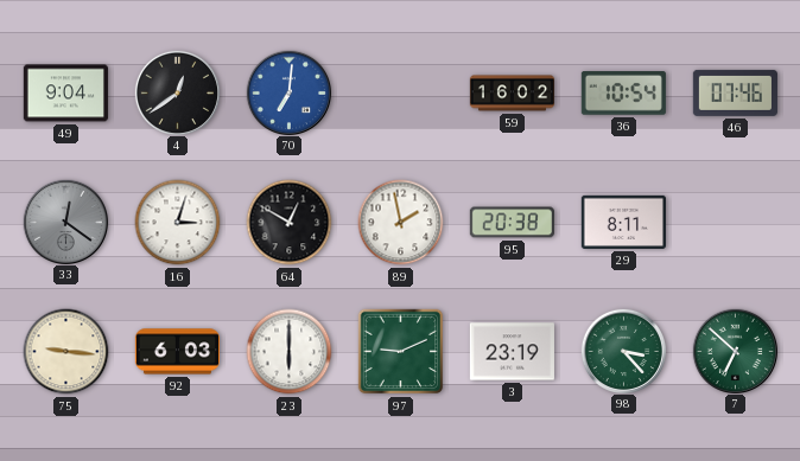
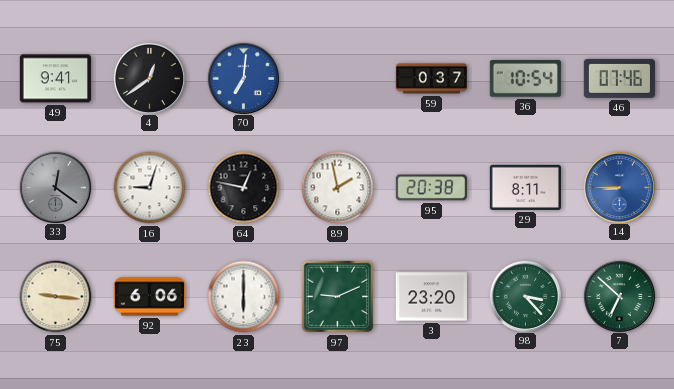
49: 9:04 -> 9:41 (55, 79)
59: 16:02 -> 0:37 (431, 79)
16: 3:03 -> 9:03 (150, 188)
64: 12:50 -> 12:47 (244, 188)
14: none -> 8:45 (619, 187)
92: 6:03 -> 6:06 (149, 297)
3: 23:19 -> 23:20 (431, 297)
